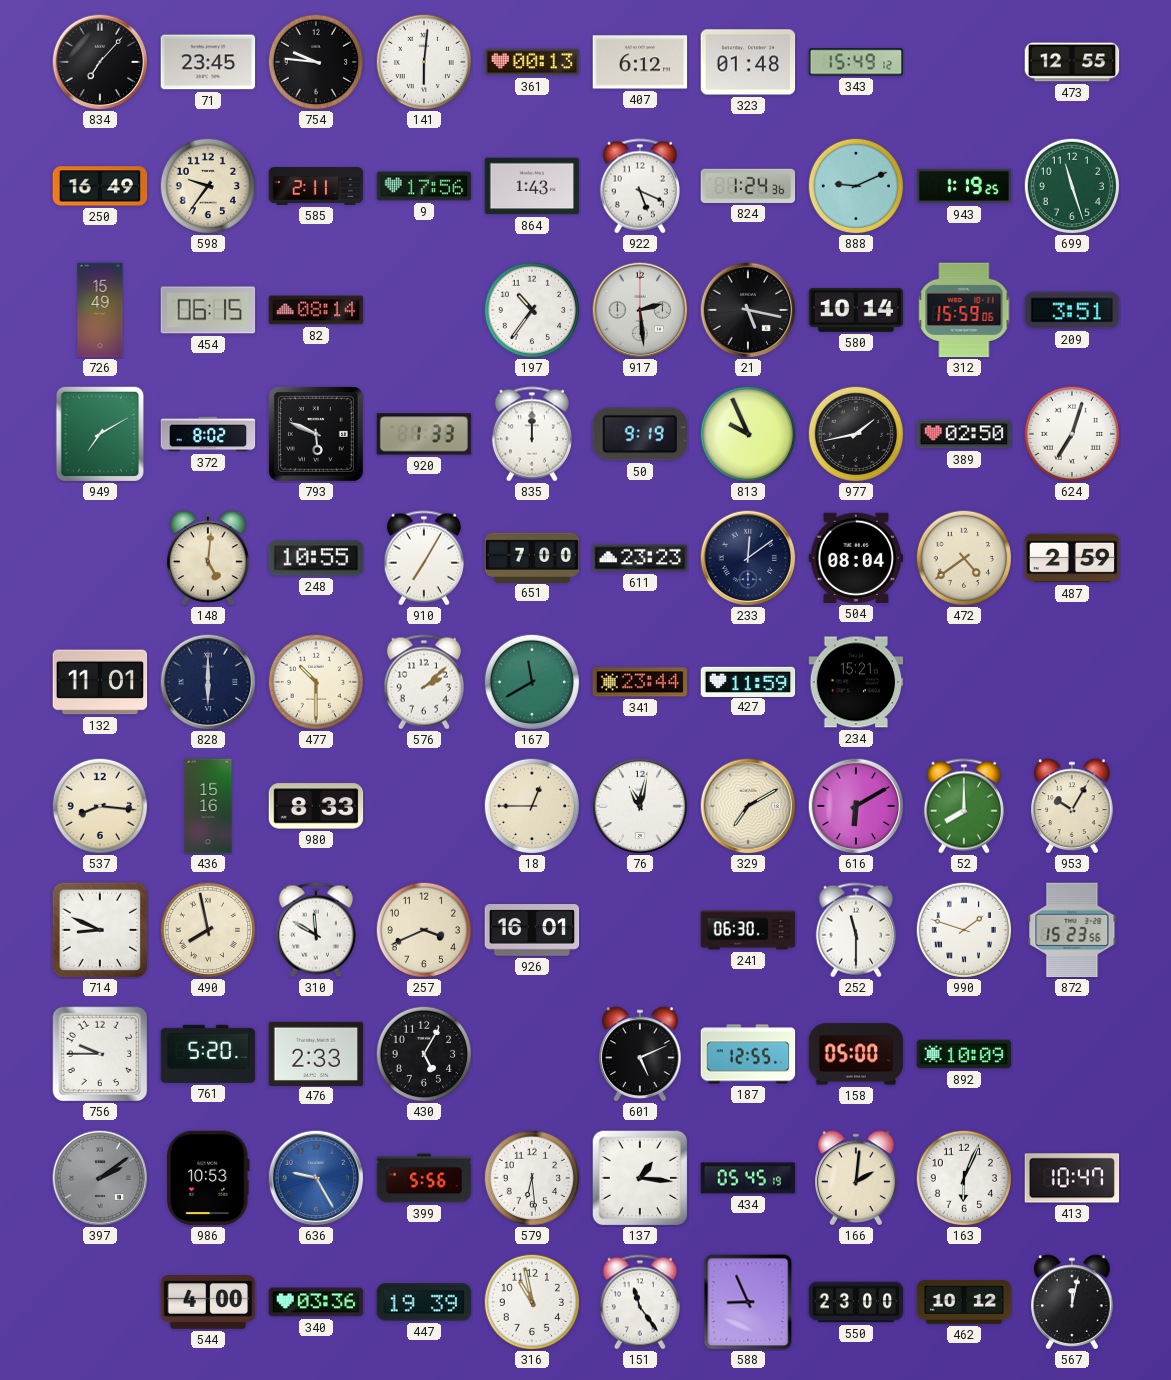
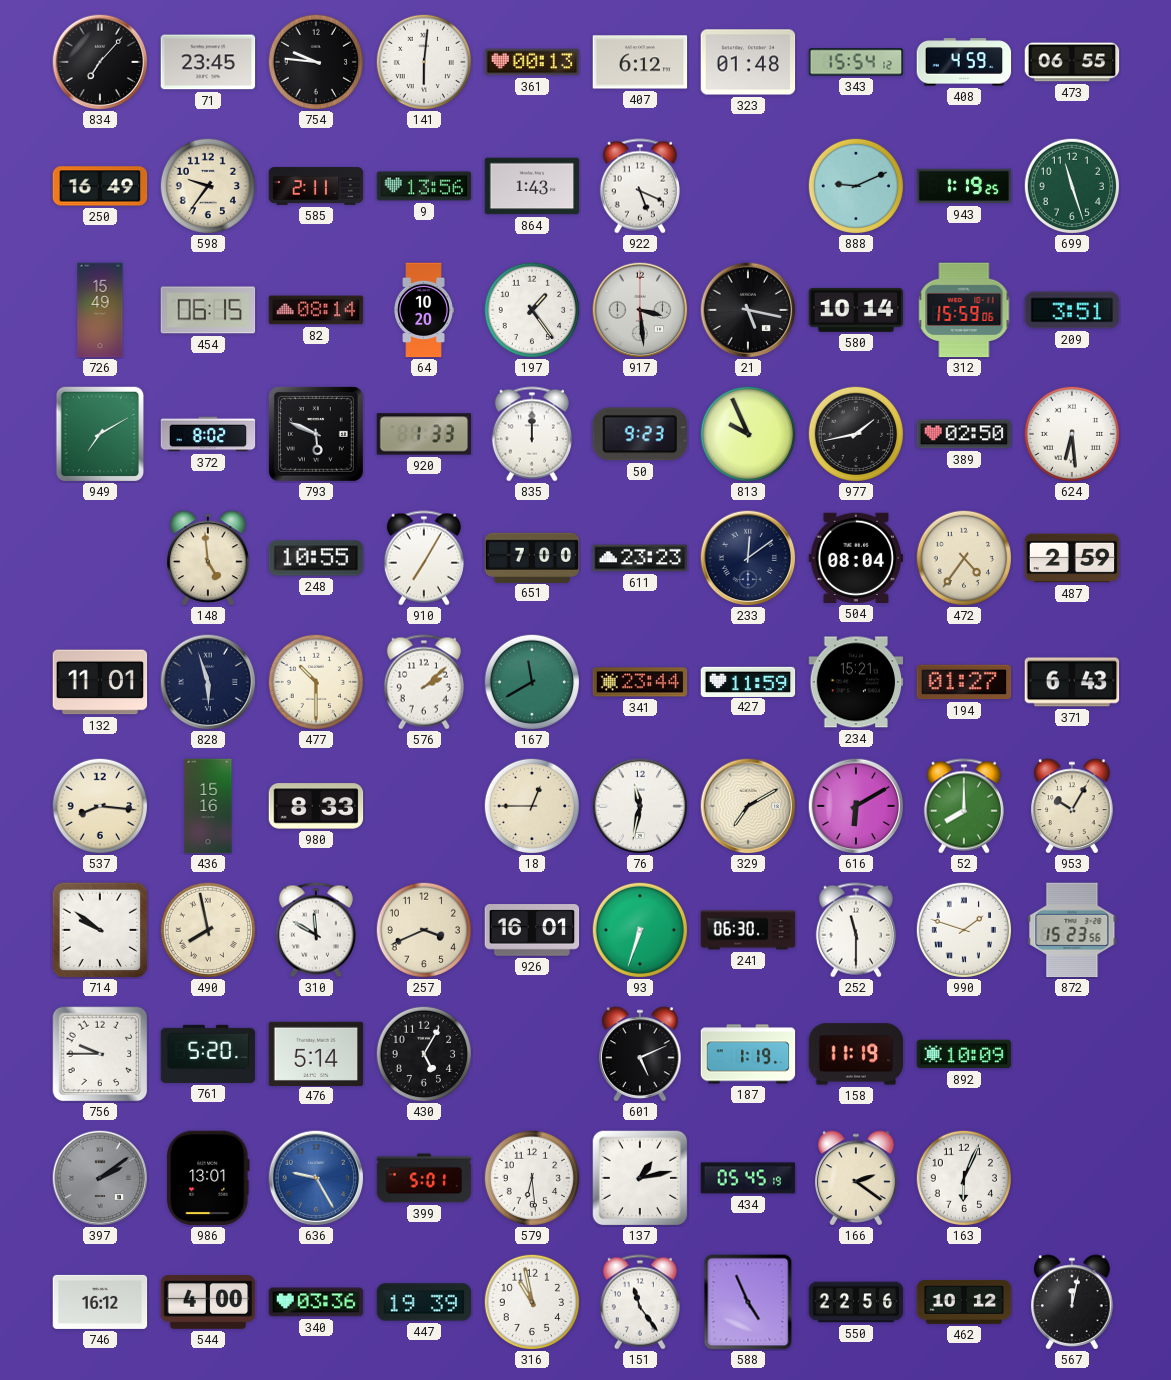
343: 15:49 -> 15:54 (856, 62)
408: none -> 4:59 (964, 62)
473: 12:55 -> 06:55 (1072, 62)
9: 17:56 -> 13:56 (424, 186)
824: 1:24 -> none (748, 186)
64: none -> 10:20 (424, 310)
197: 10:36 -> 1:24 (531, 309)
917: 2:29 -> 3:29 (640, 310)
50: 9:19 -> 9:23 (639, 434)
624: 7:03 -> 6:29 (1071, 433)
148: 5:01 -> 4:59 (208, 558)
472: 4:39 -> 4:36 (963, 557)
828: 6:00 -> 5:57 (208, 682)
194: none -> 01:27 (964, 682)
371: none -> 6:43 (1072, 682)
76: 11:02 -> 11:32 (640, 806)
714: 8:49 -> 9:51 (100, 930)
93: none -> 6:33 (639, 929)
476: 2:33 -> 5:14 (316, 1053)
187: 12:55 -> 1:19 (748, 1054)
158: 05:00 -> 11:19 (856, 1054)
986: 10:53 -> 13:01 (209, 1178)
399: 5:56 -> 5:01 (424, 1178)
137: 1:16 -> 1:13 (640, 1178)
166: 2:01 -> 2:21 (856, 1178)
413: 10:47 -> none (1072, 1178)
746: none -> 16:12 (100, 1302)
588: 8:56 -> 4:56 (748, 1302)
550: 23:00 -> 22:56 (856, 1302)
